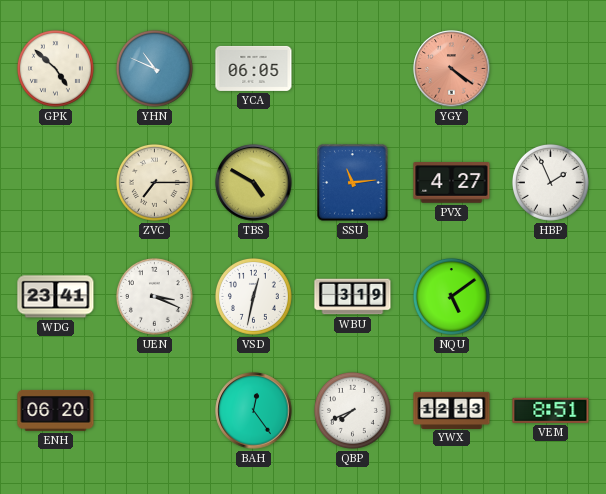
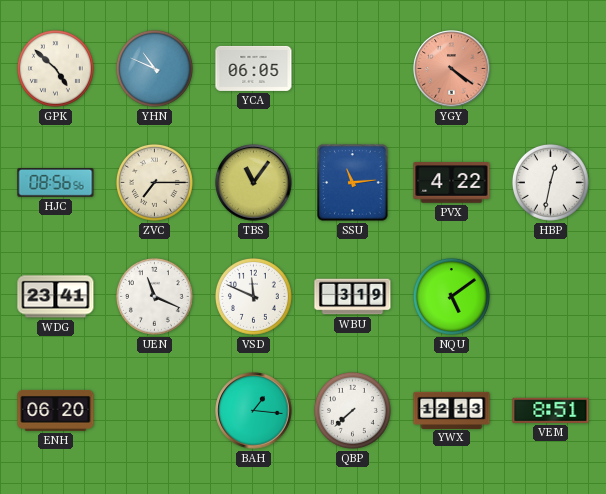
HJC: none -> 08:56 (56, 183)
TBS: 4:50 -> 11:06 (254, 183)
PVX: 4:27 -> 4:22 (452, 183)
HBP: 1:56 -> 12:32 (550, 182)
UEN: 3:19 -> 11:19 (154, 296)
VSD: 12:32 -> 11:49 (253, 296)
BAH: 12:24 -> 1:16 (254, 411)
QBP: 7:41 -> 7:38 (352, 410)
